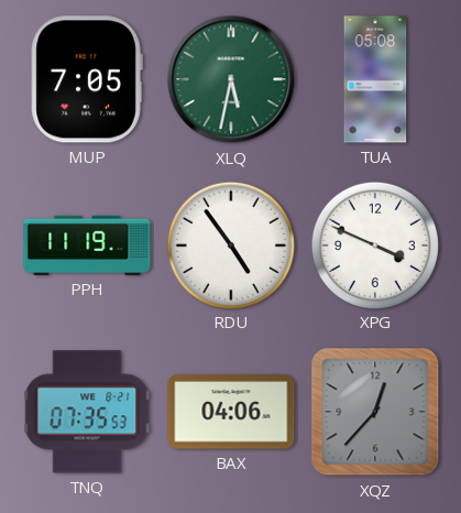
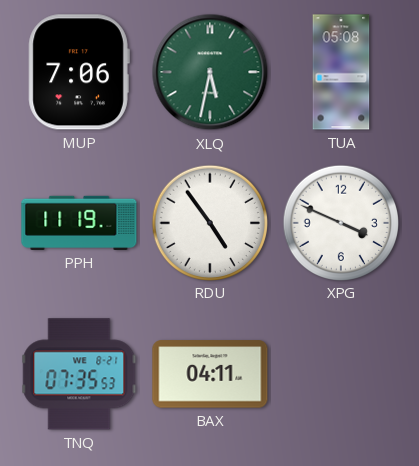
MUP: 7:05 -> 7:06 (79, 72)
BAX: 04:06 -> 04:11 (210, 374)
XQZ: 12:37 -> none (375, 412)
